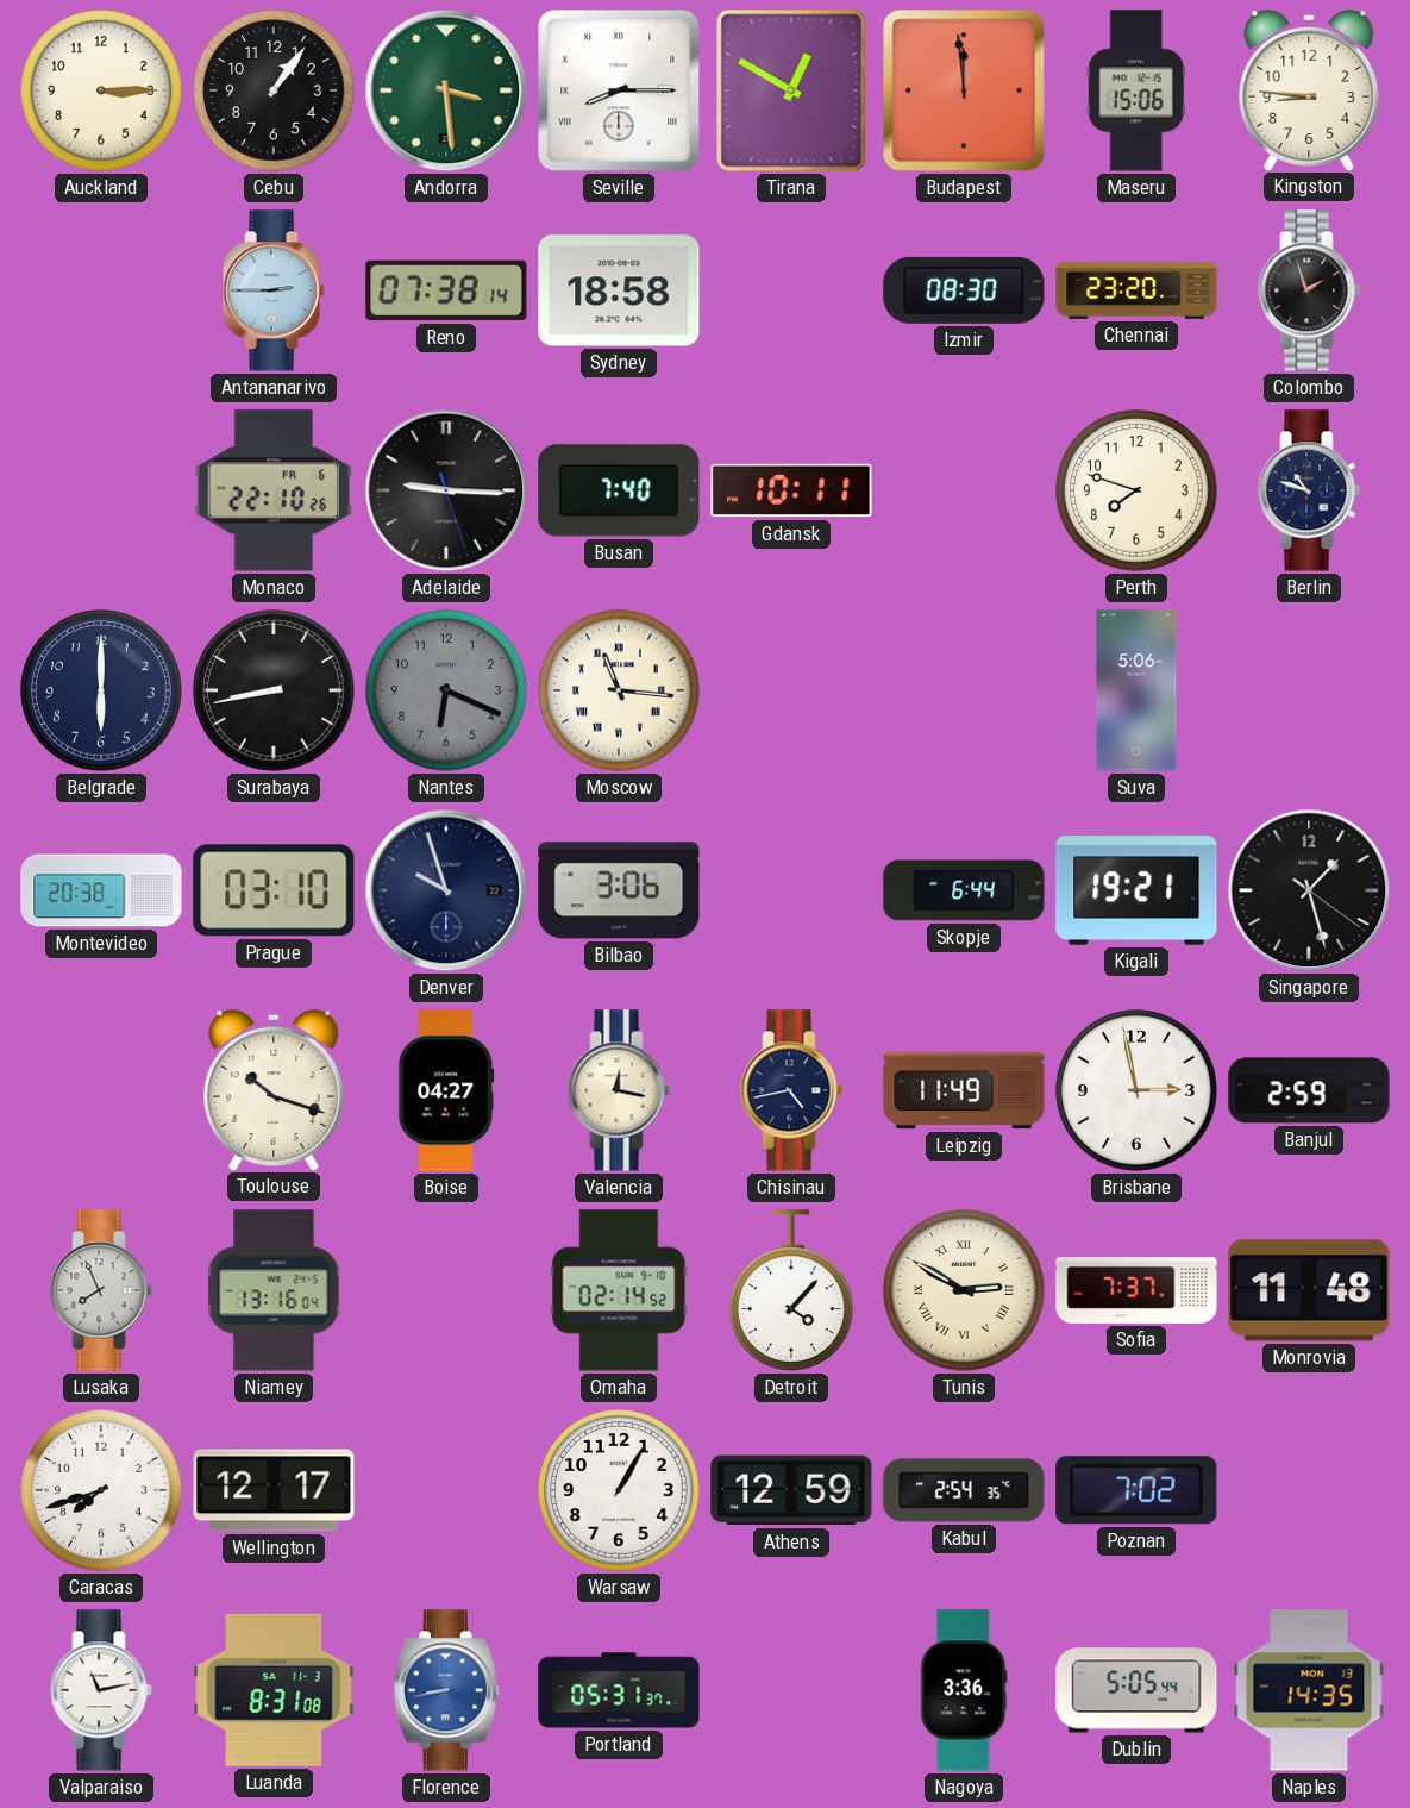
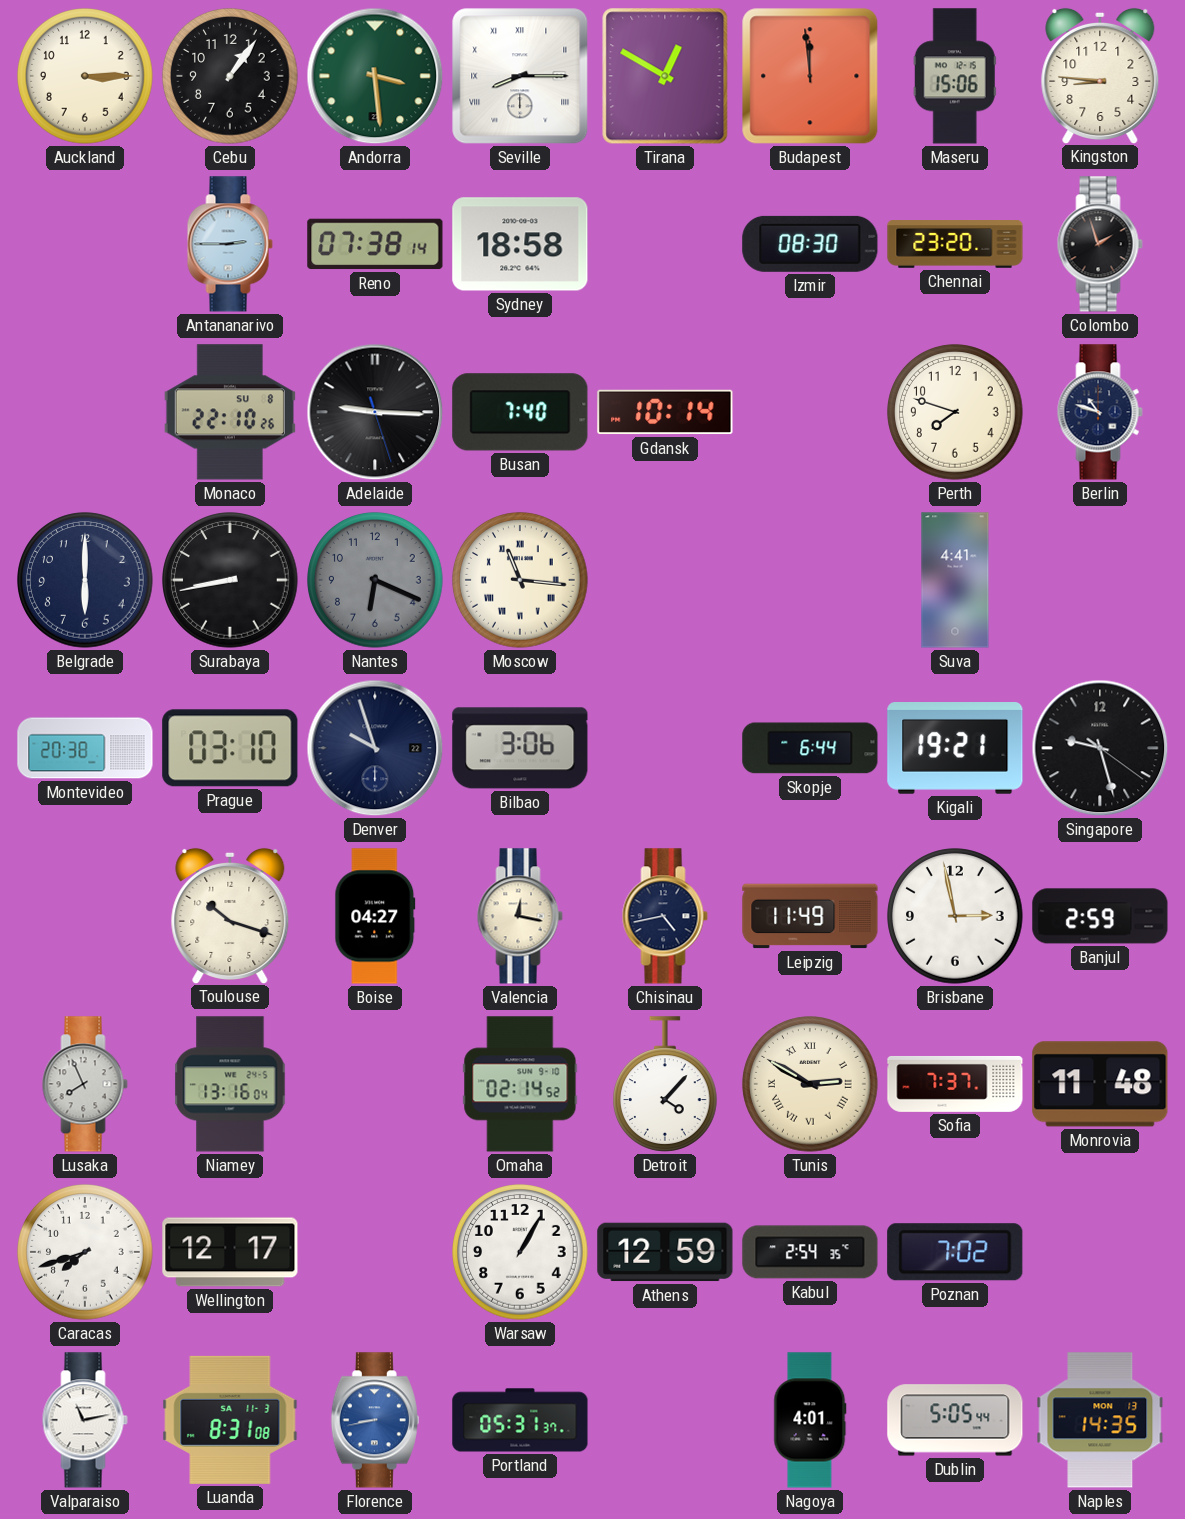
Monaco date: FR 6 -> SU 8 (230, 412)
Gdansk: 10:11 -> 10:14 (665, 412)
Suva: 5:06 -> 4:41 (955, 580)
Singapore: 1:27 -> 9:27 (1100, 748)
Nagoya: 3:36 -> 4:01 (810, 1420)
